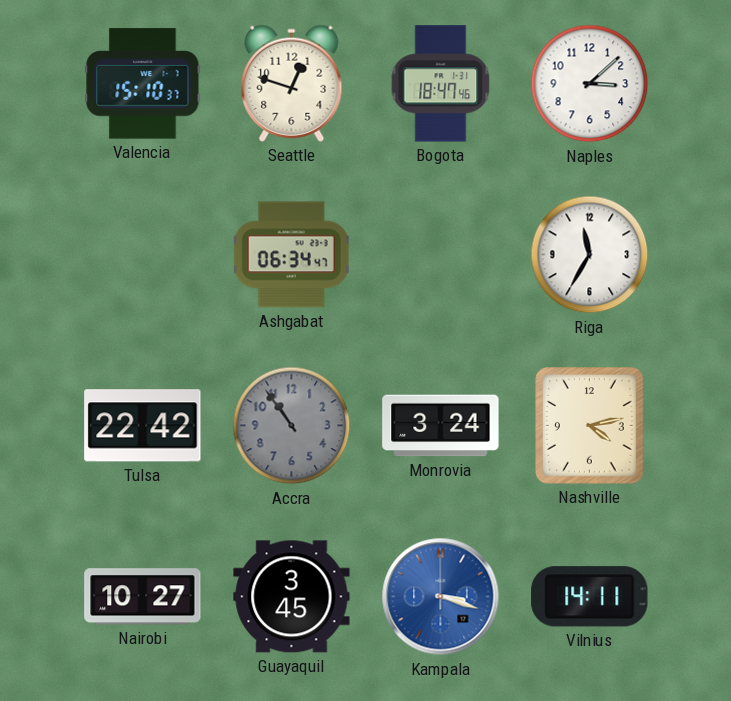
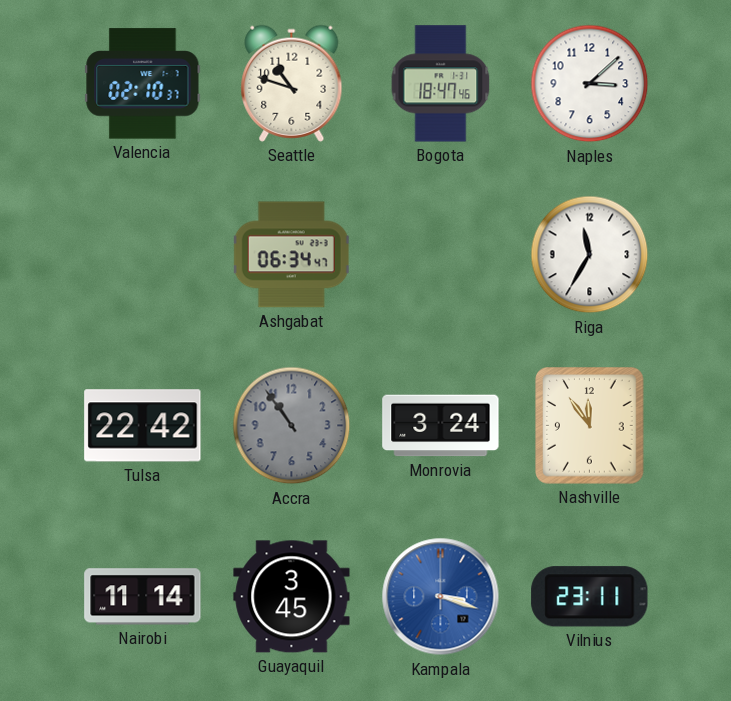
Valencia: 15:10 -> 02:10 (143, 84)
Seattle: 12:48 -> 10:48 (292, 83)
Nashville: 4:13 -> 11:54 (590, 426)
Nairobi: 10:27 -> 11:14 (143, 597)
Vilnius: 14:11 -> 23:11 (590, 597)
